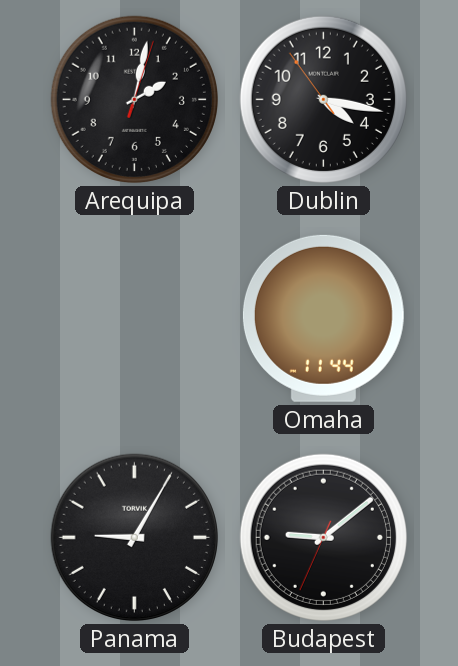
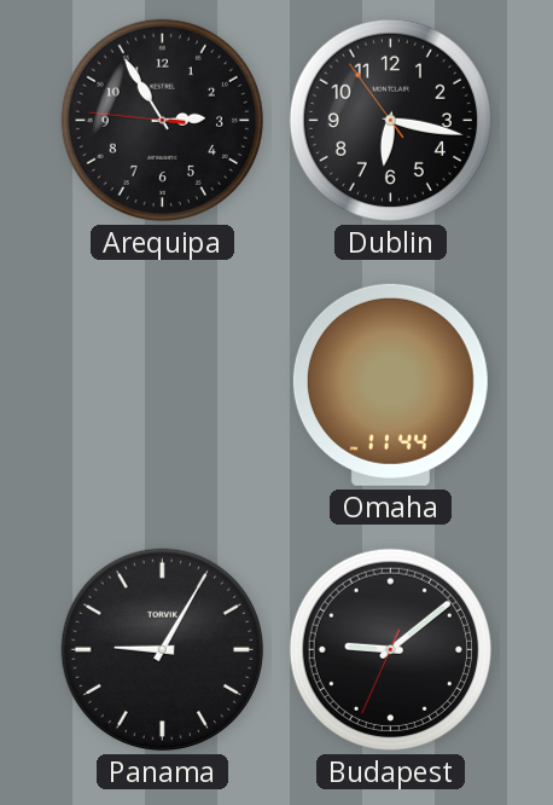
Arequipa: 2:02 -> 2:54 (162, 120)
Dublin: 4:16 -> 6:16 (390, 120)
